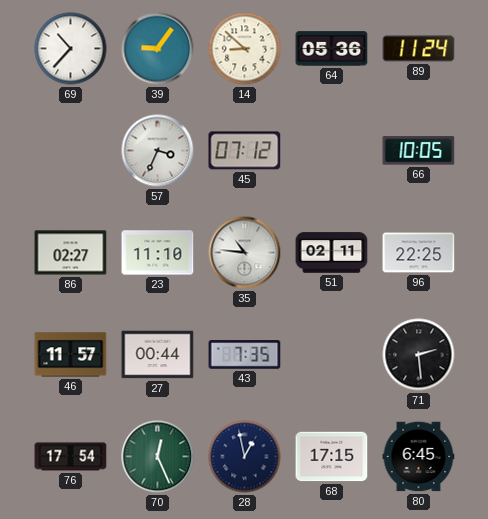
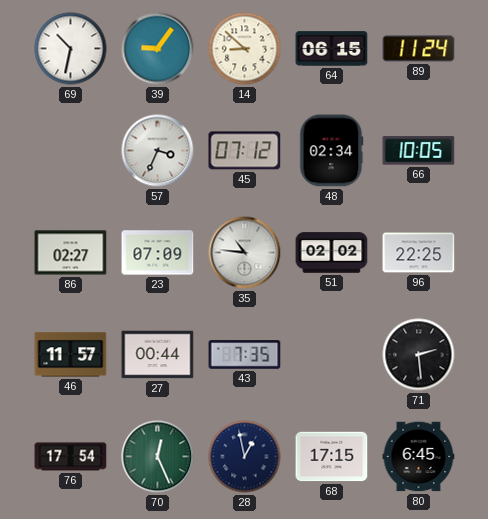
69: 10:37 -> 10:32 (71, 49)
64: 05:36 -> 06:15 (332, 49)
48: none -> 02:34 (332, 151)
23: 11:10 -> 07:09 (158, 253)
51: 02:11 -> 02:02 (332, 253)
